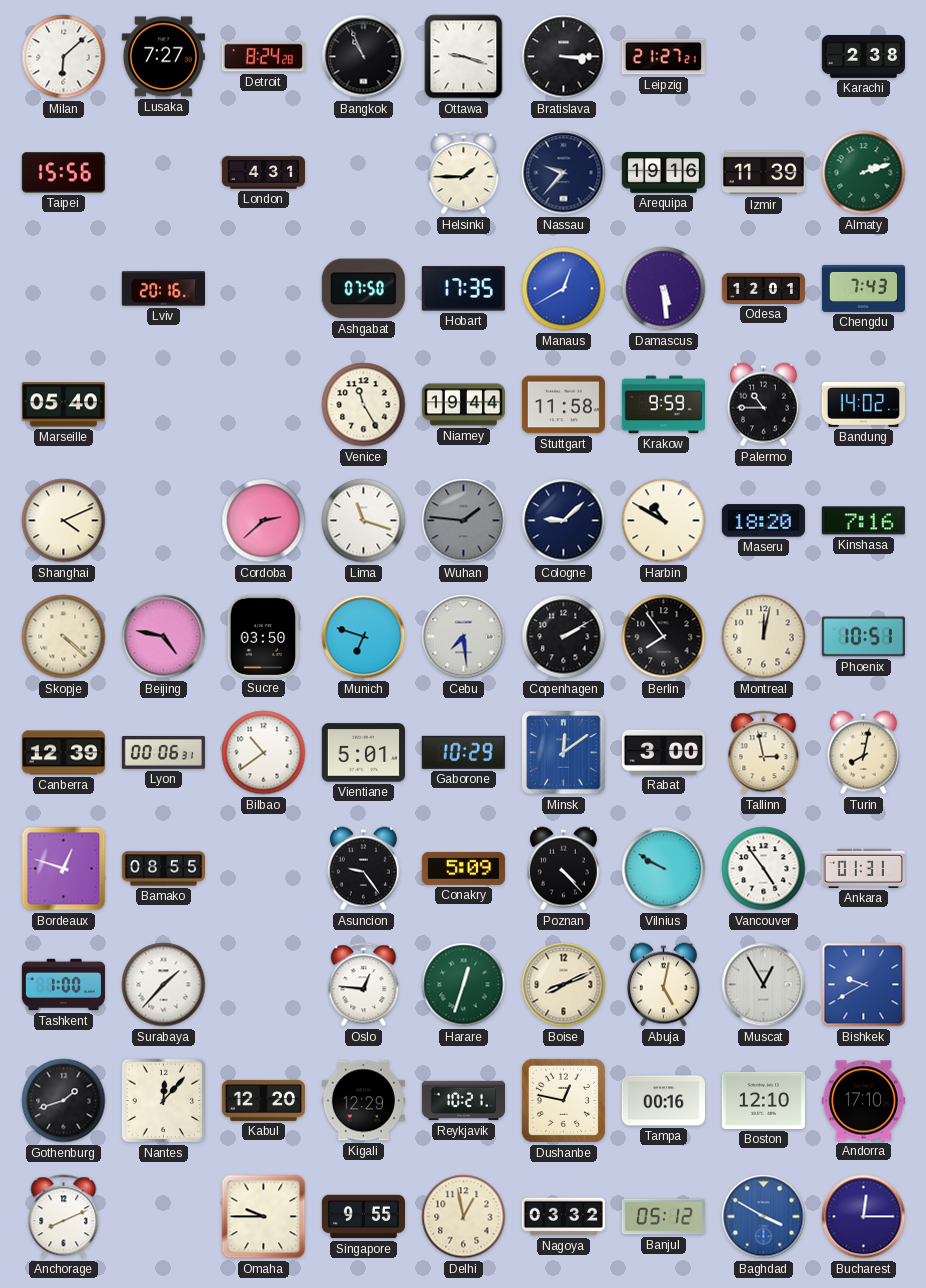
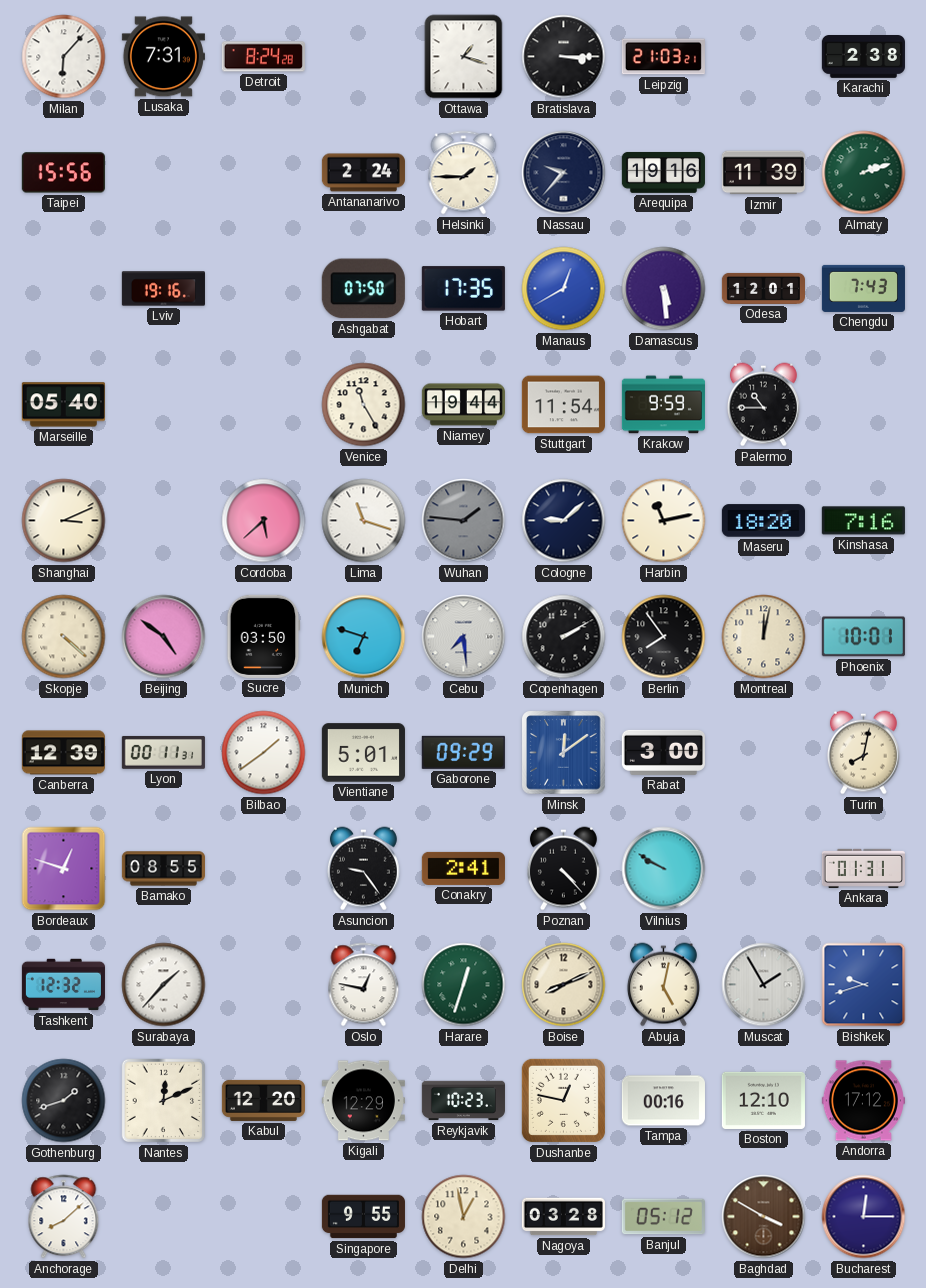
Milan: 6:08 -> 6:07 (64, 57)
Lusaka: 7:27 -> 7:31 (163, 57)
Bangkok: 10:56 -> none (364, 57)
Ottawa: 9:18 -> 1:18 (464, 57)
Leipzig: 21:27 -> 21:03 (663, 57)
London: 4:31 -> none (263, 173)
Antananarivo: none -> 2:24 (363, 173)
Lviv: 20:16 -> 19:16 (163, 289)
Stuttgart: 11:58 -> 11:54 (563, 405)
Bandung: 14:02 -> none (863, 404)
Shanghai: 4:11 -> 3:11 (64, 521)
Cordoba: 2:38 -> 5:38 (264, 521)
Harbin: 10:50 -> 11:13 (664, 521)
Beijing: 4:47 -> 4:51 (164, 637)
Phoenix: 10:51 -> 10:01 (863, 637)
Lyon: 00:06 -> 00:11 (163, 752)
Bilbao: 10:39 -> 1:39 (264, 753)
Gaborone: 10:29 -> 09:29 (463, 752)
Tallinn: 2:58 -> none (764, 753)
Conakry: 5:09 -> 2:41 (463, 868)
Vancouver: 4:54 -> none (764, 869)
Tashkent: 1:00 -> 12:32 (63, 985)
Oslo: 12:46 -> 12:47 (364, 985)
Muscat: 12:55 -> 1:55 (764, 985)
Bishkek: 9:40 -> 9:42 (864, 985)
Nantes: 12:07 -> 12:11 (164, 1101)
Reykjavik: 10:21 -> 10:23 (463, 1101)
Andorra: 17:10 -> 17:12 (863, 1101)
Anchorage: 8:11 -> 8:08 (64, 1217)
Omaha: 9:45 -> none (264, 1217)
Nagoya: 03:32 -> 03:28 (563, 1217)
Baghdad dial: blue -> brown (764, 1217)
